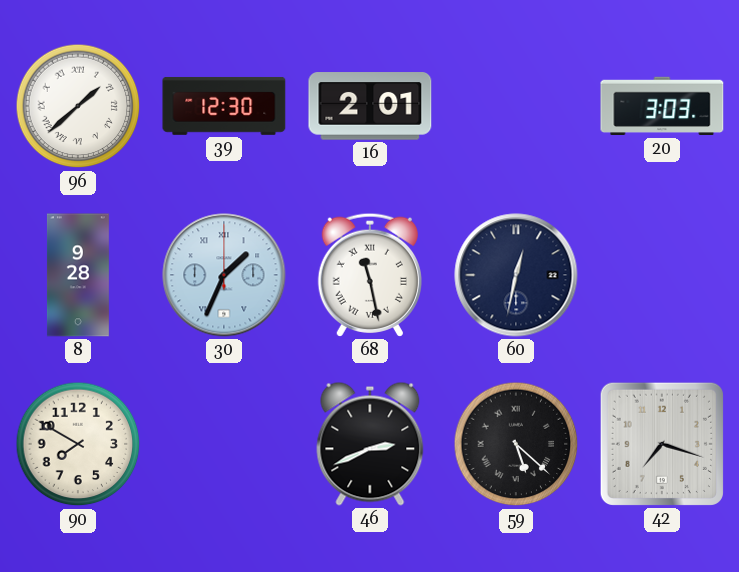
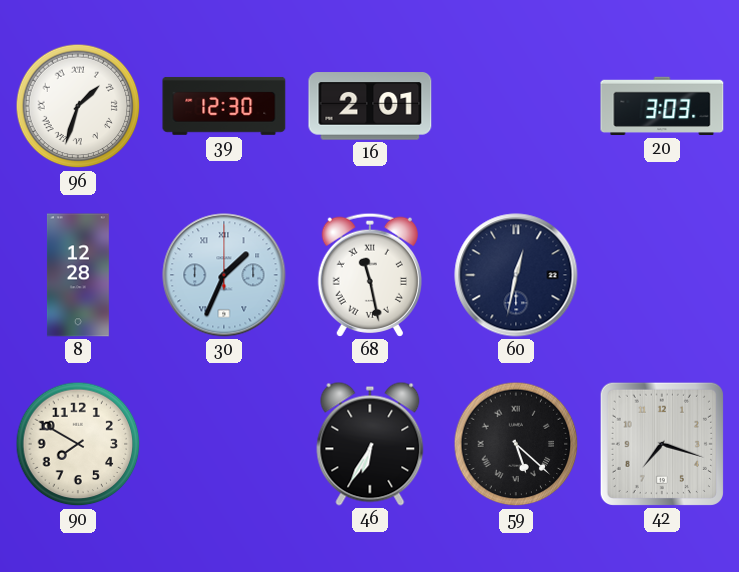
96: 1:38 -> 1:33 (78, 106)
8: 9:28 -> 12:28 (78, 275)
46: 2:41 -> 6:35 (370, 444)
